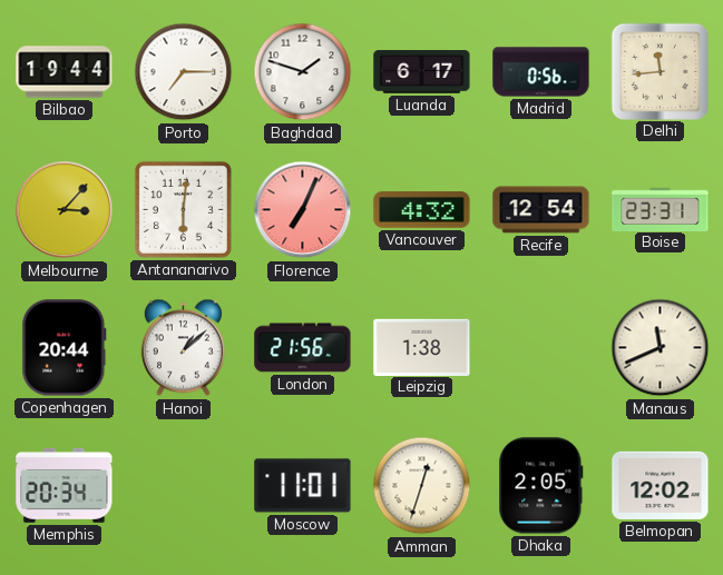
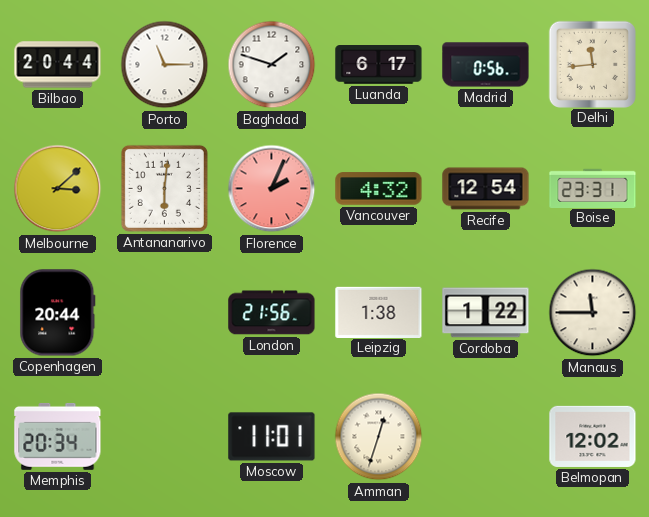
Bilbao: 19:44 -> 20:44 (58, 65)
Porto: 7:15 -> 11:15 (165, 65)
Melbourne: 3:07 -> 3:08 (58, 189)
Florence: 7:04 -> 2:04 (272, 189)
Hanoi: 1:08 -> none (183, 348)
Cordoba: none -> 1:22 (486, 313)
Manaus: 11:41 -> 11:45 (593, 313)
Dhaka: 2:05 -> none (541, 486)
